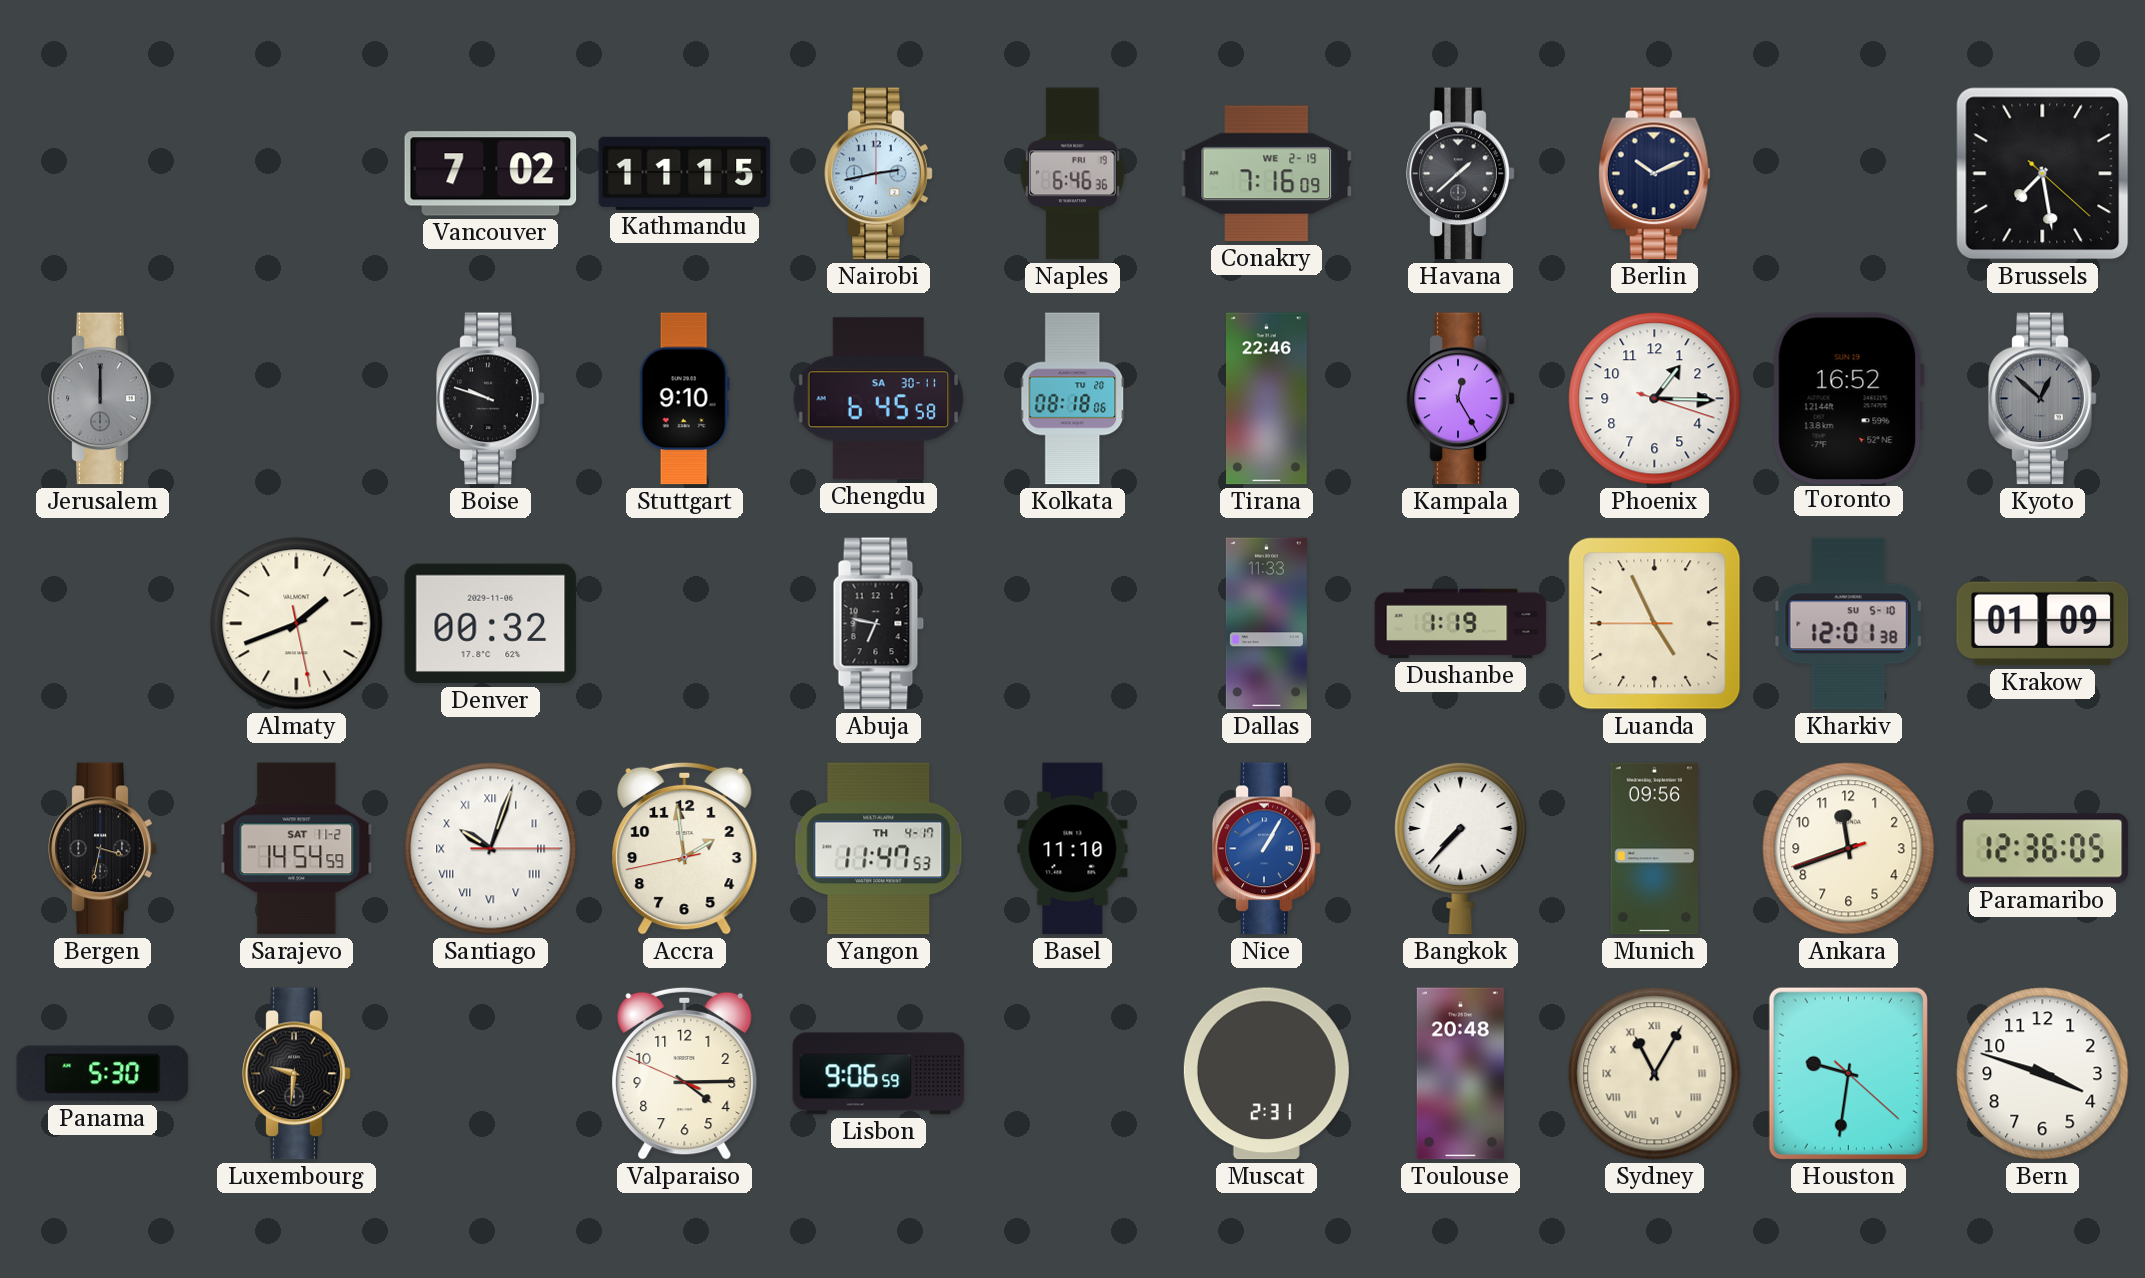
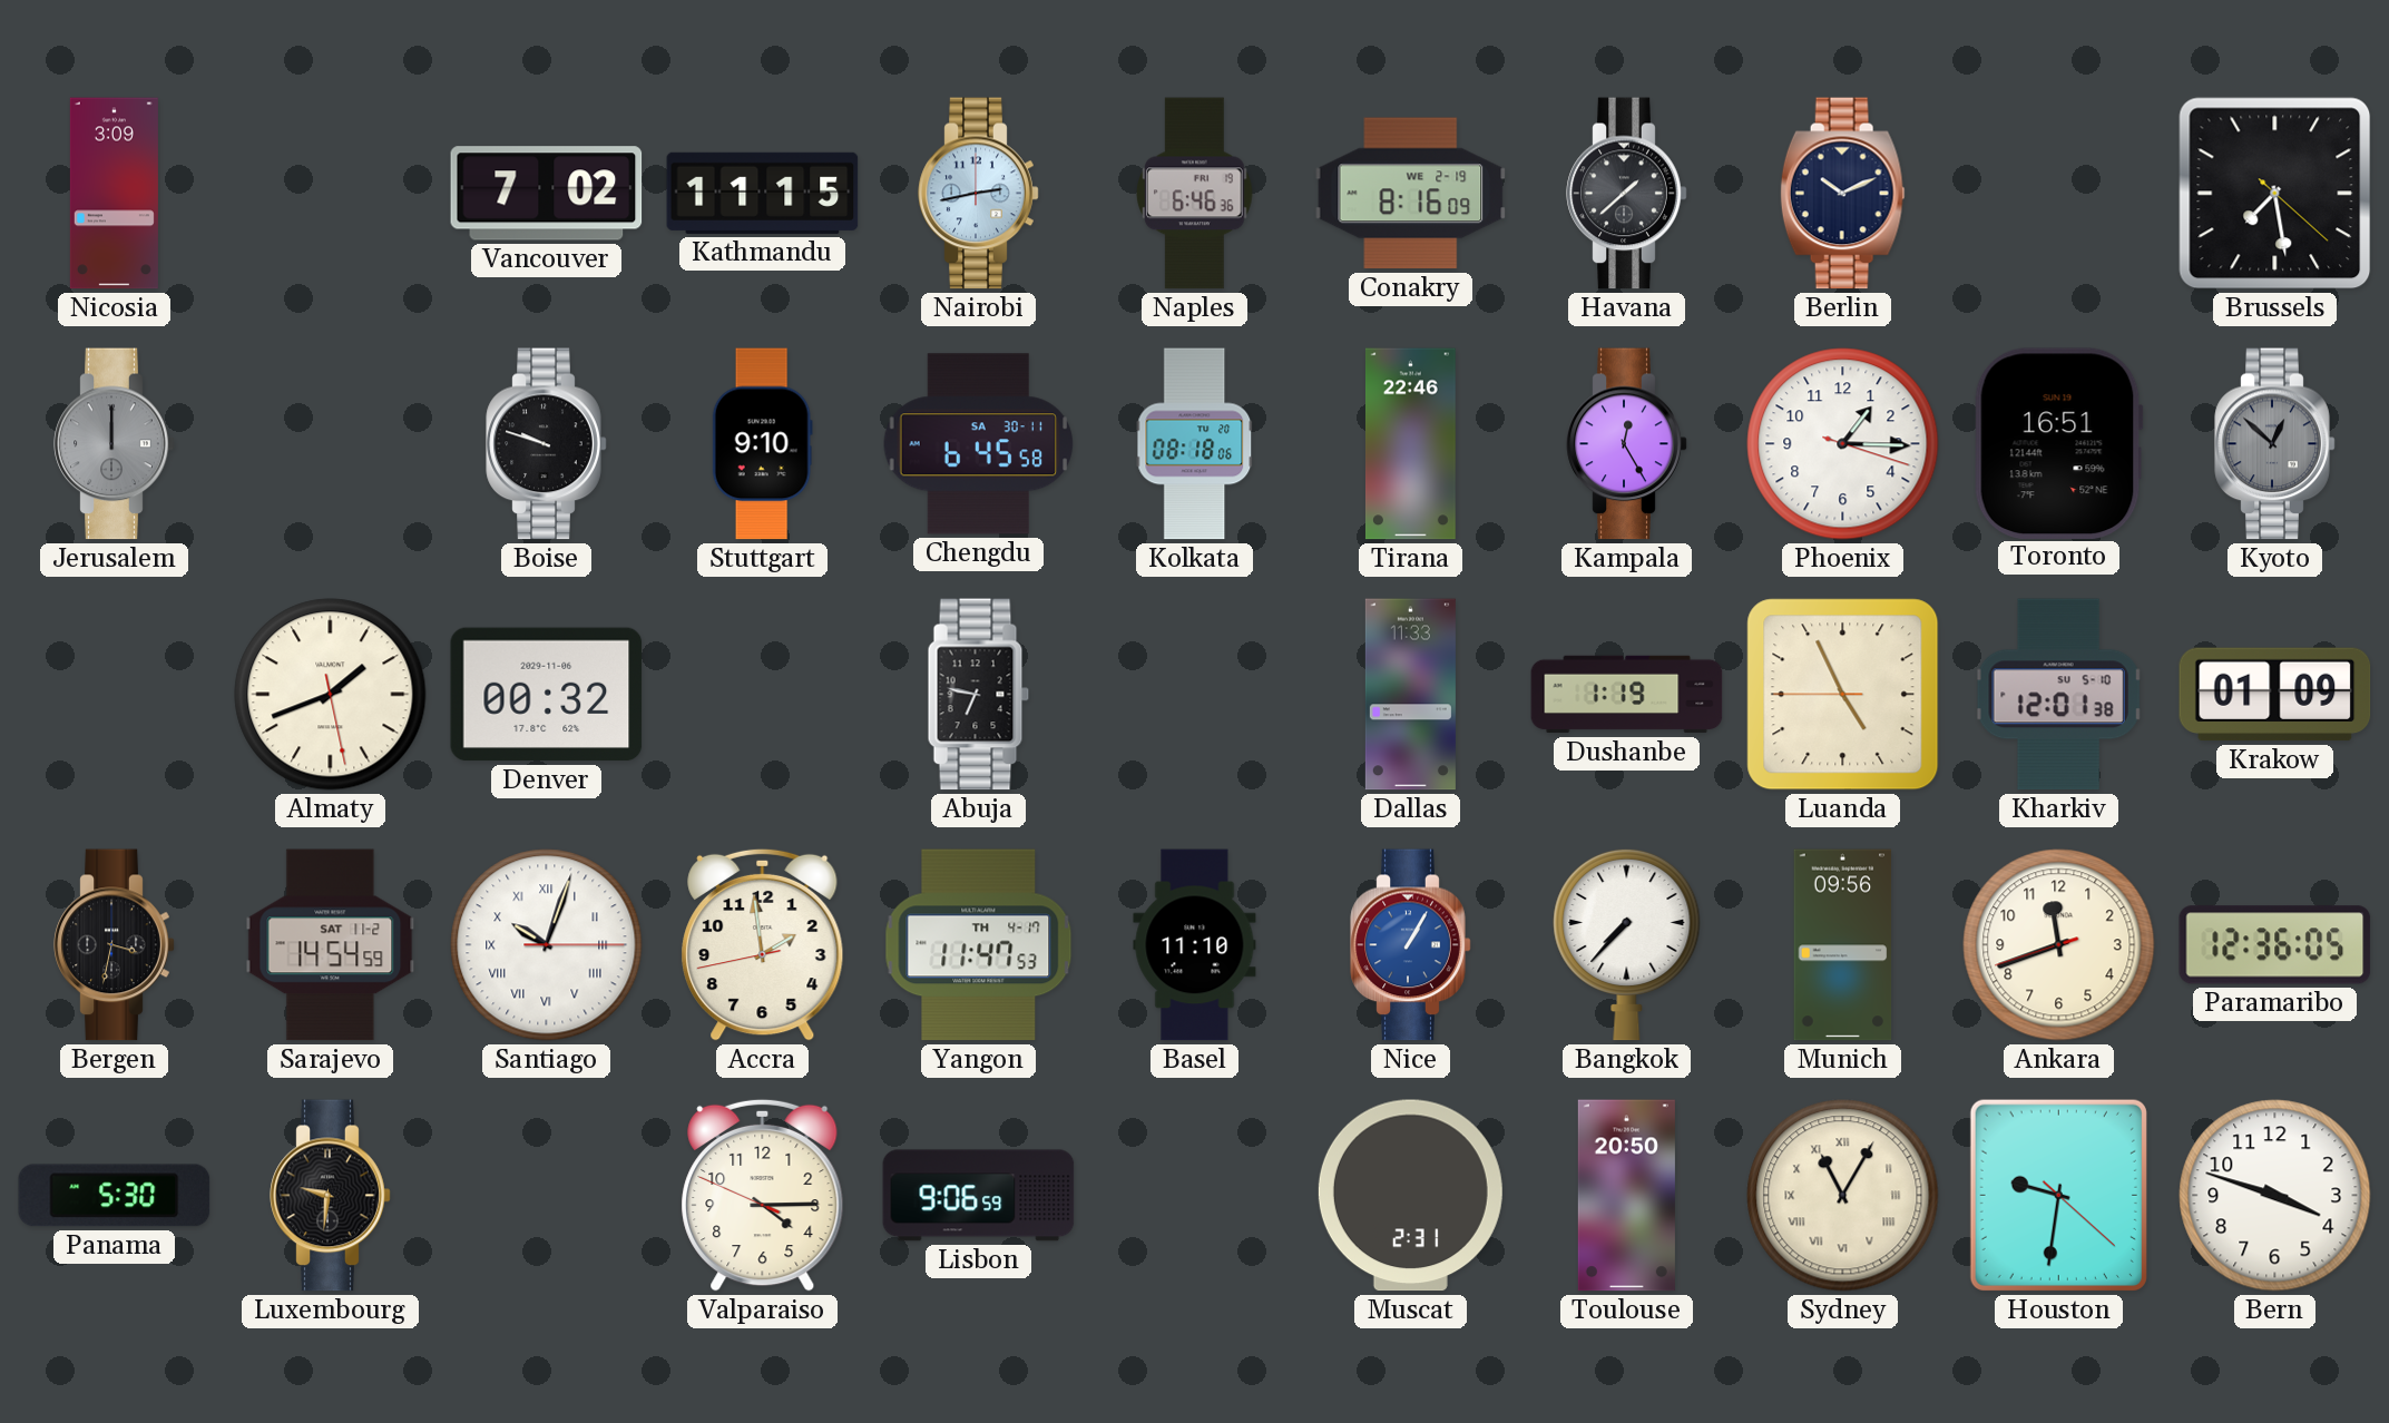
Nicosia: none -> 3:09 (114, 194)
Conakry: 7:16 -> 8:16 (1411, 194)
Toronto: 16:52 -> 16:51 (2058, 443)
Toulouse: 20:48 -> 20:50 (1626, 1196)
